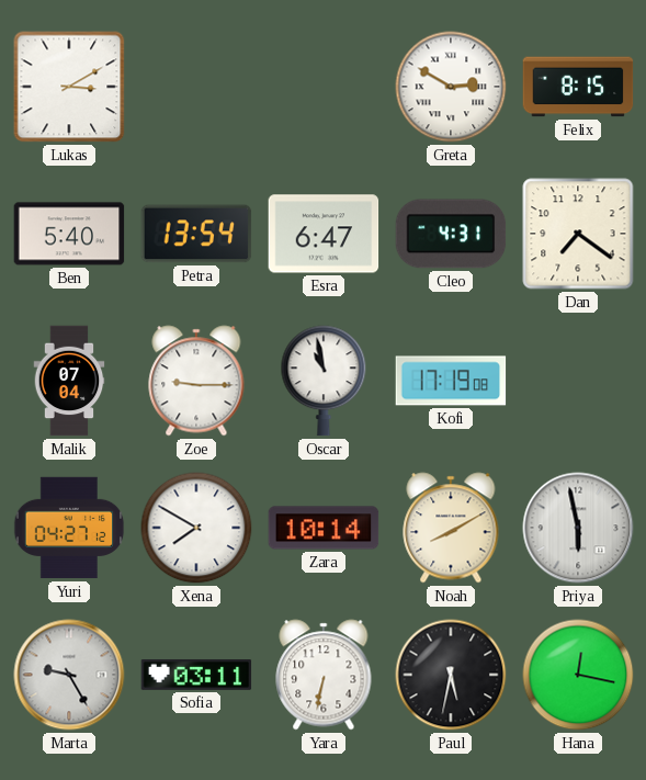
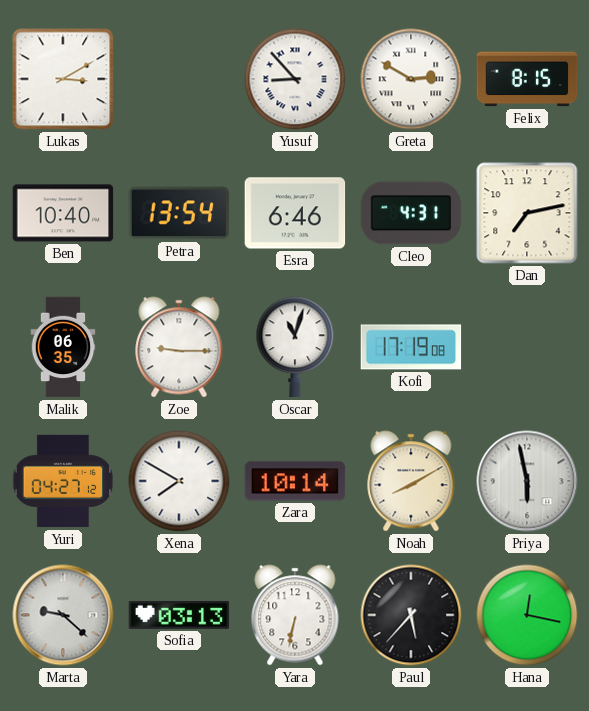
Yusuf: none -> 8:53 (295, 79)
Ben: 5:40 -> 10:40 (63, 213)
Esra: 6:47 -> 6:46 (295, 213)
Dan: 7:21 -> 7:13 (527, 213)
Malik: 07:04 -> 06:35 (63, 347)
Oscar: 10:58 -> 11:03 (295, 347)
Marta: 9:25 -> 9:22 (63, 615)
Sofia: 03:11 -> 03:13 (179, 615)
Paul: 5:32 -> 5:37 (411, 615)
